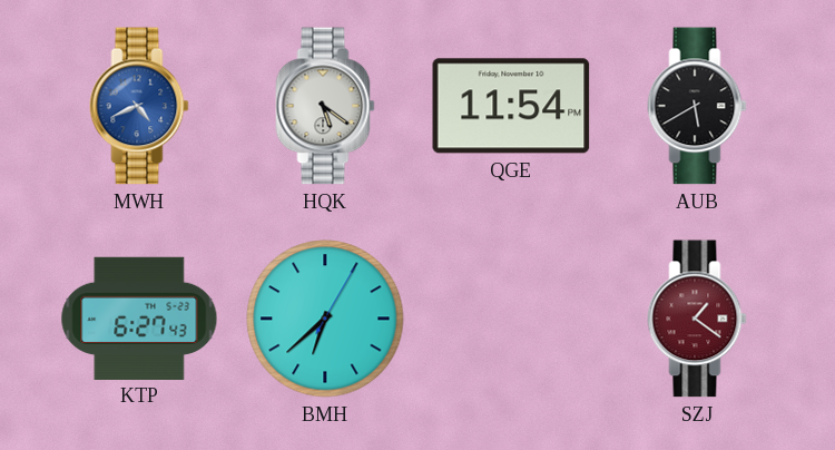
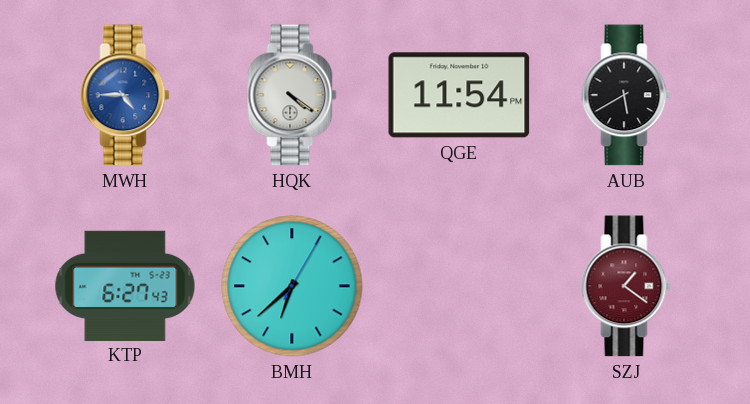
MWH: 4:41 -> 4:45 (125, 95)
HQK: 5:21 -> 4:21 (292, 95)
